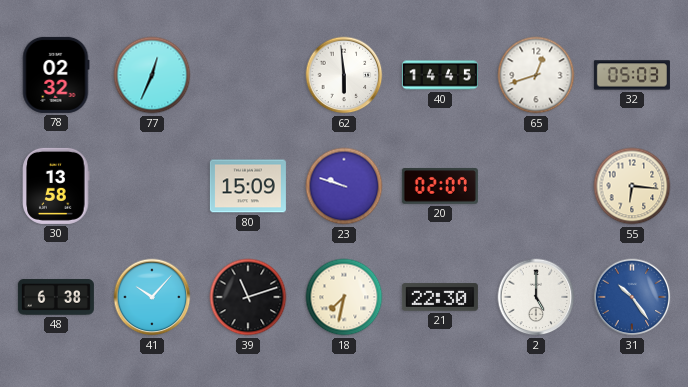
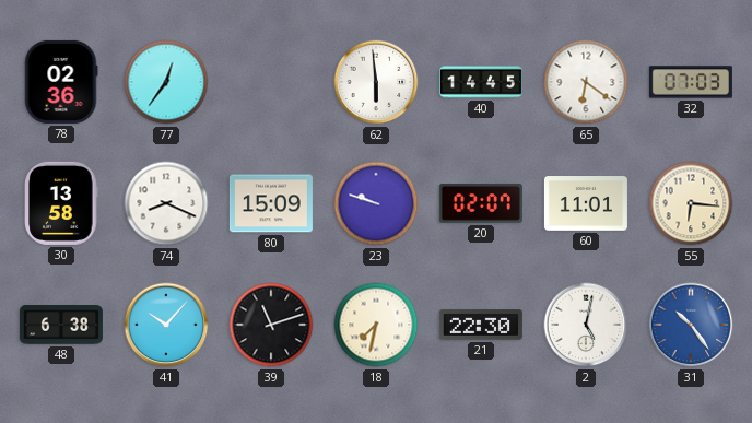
78: 02:32 -> 02:36 (61, 82)
77: 12:34 -> 12:36 (166, 82)
65: 12:42 -> 6:21 (586, 82)
32: 05:03 -> 07:03 (691, 82)
74: none -> 8:19 (166, 203)
60: none -> 11:01 (586, 204)
2: 5:00 -> 5:02 (586, 325)
